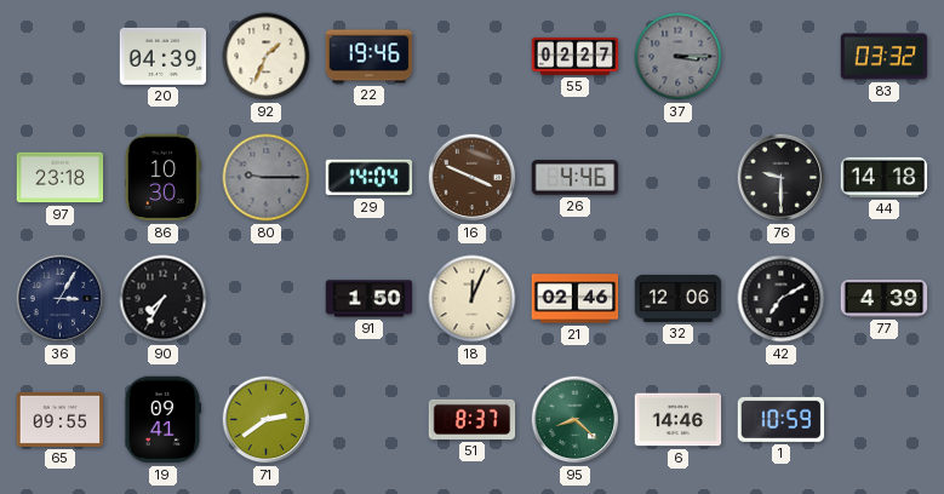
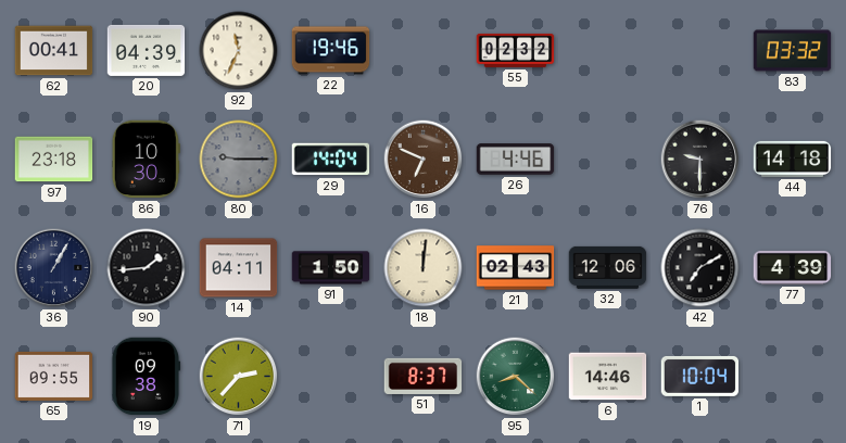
62: none -> 00:41 (54, 51)
92: 1:34 -> 11:34 (239, 51)
55: 02:27 -> 02:32 (516, 50)
37: 3:15 -> none (679, 57)
16: 3:49 -> 6:49 (424, 160)
36: 3:05 -> 1:05 (54, 268)
90: 7:35 -> 1:44 (147, 268)
14: none -> 04:11 (239, 268)
18: 12:04 -> 12:01 (424, 268)
21: 02:46 -> 02:43 (516, 268)
19: 09:41 -> 09:38 (147, 377)
71: 2:39 -> 2:37 (239, 377)
1: 10:59 -> 10:04 (700, 376)
